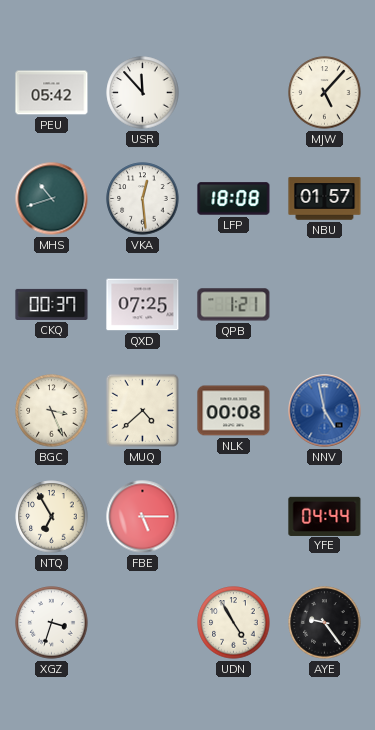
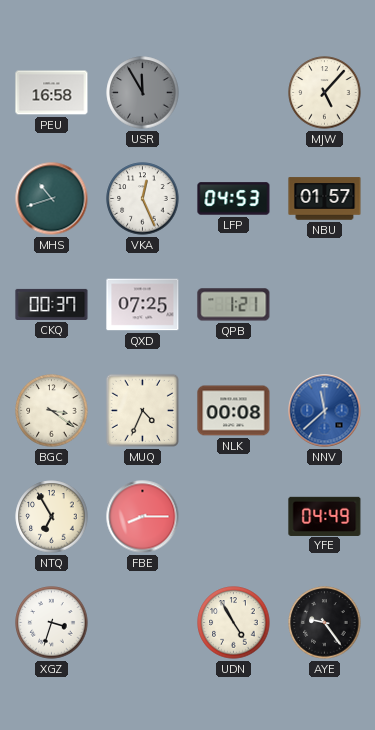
PEU: 05:42 -> 16:58 (52, 93)
USR: 11:53 -> 11:55 (143, 93)
USR dial: white -> grey (143, 93)
VKA: 12:29 -> 12:26 (143, 199)
LFP: 18:08 -> 04:53 (234, 199)
BGC: 3:26 -> 3:21 (52, 411)
MUQ: 4:38 -> 4:34 (142, 410)
NNV: 4:58 -> 11:38 (325, 411)
FBE: 5:15 -> 8:15 (143, 517)
YFE: 04:44 -> 04:49 (325, 516)
